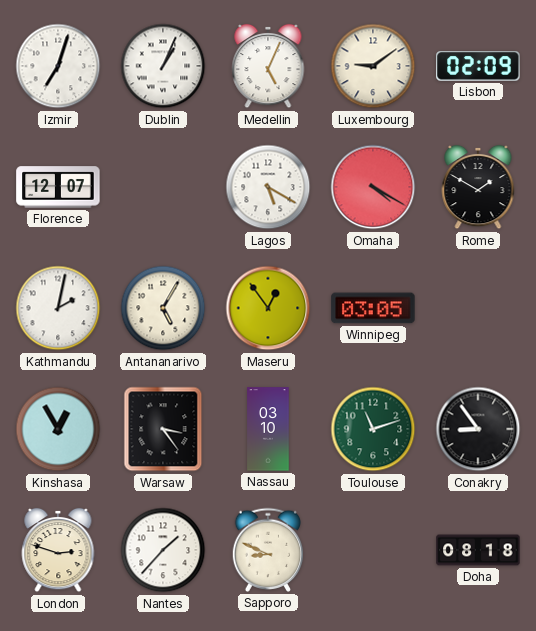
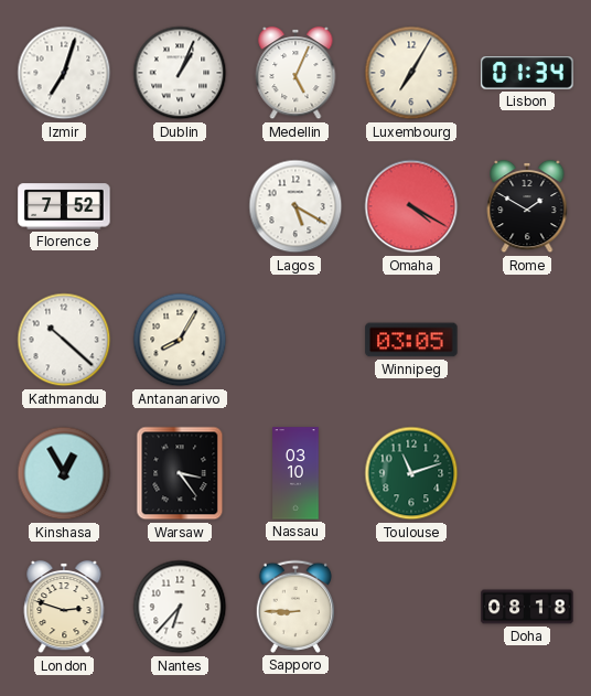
Luxembourg: 9:09 -> 7:05 (411, 73)
Lisbon: 02:09 -> 01:34 (527, 73)
Florence: 12:07 -> 7:52 (64, 206)
Kathmandu: 2:02 -> 10:22 (64, 340)
Antananarivo: 5:05 -> 8:05 (180, 340)
Maseru: 12:54 -> none (268, 308)
Conakry: 8:54 -> none (478, 429)
Nantes: 1:37 -> 6:37 (180, 607)
Sapporo: 8:49 -> 8:45 (295, 607)
